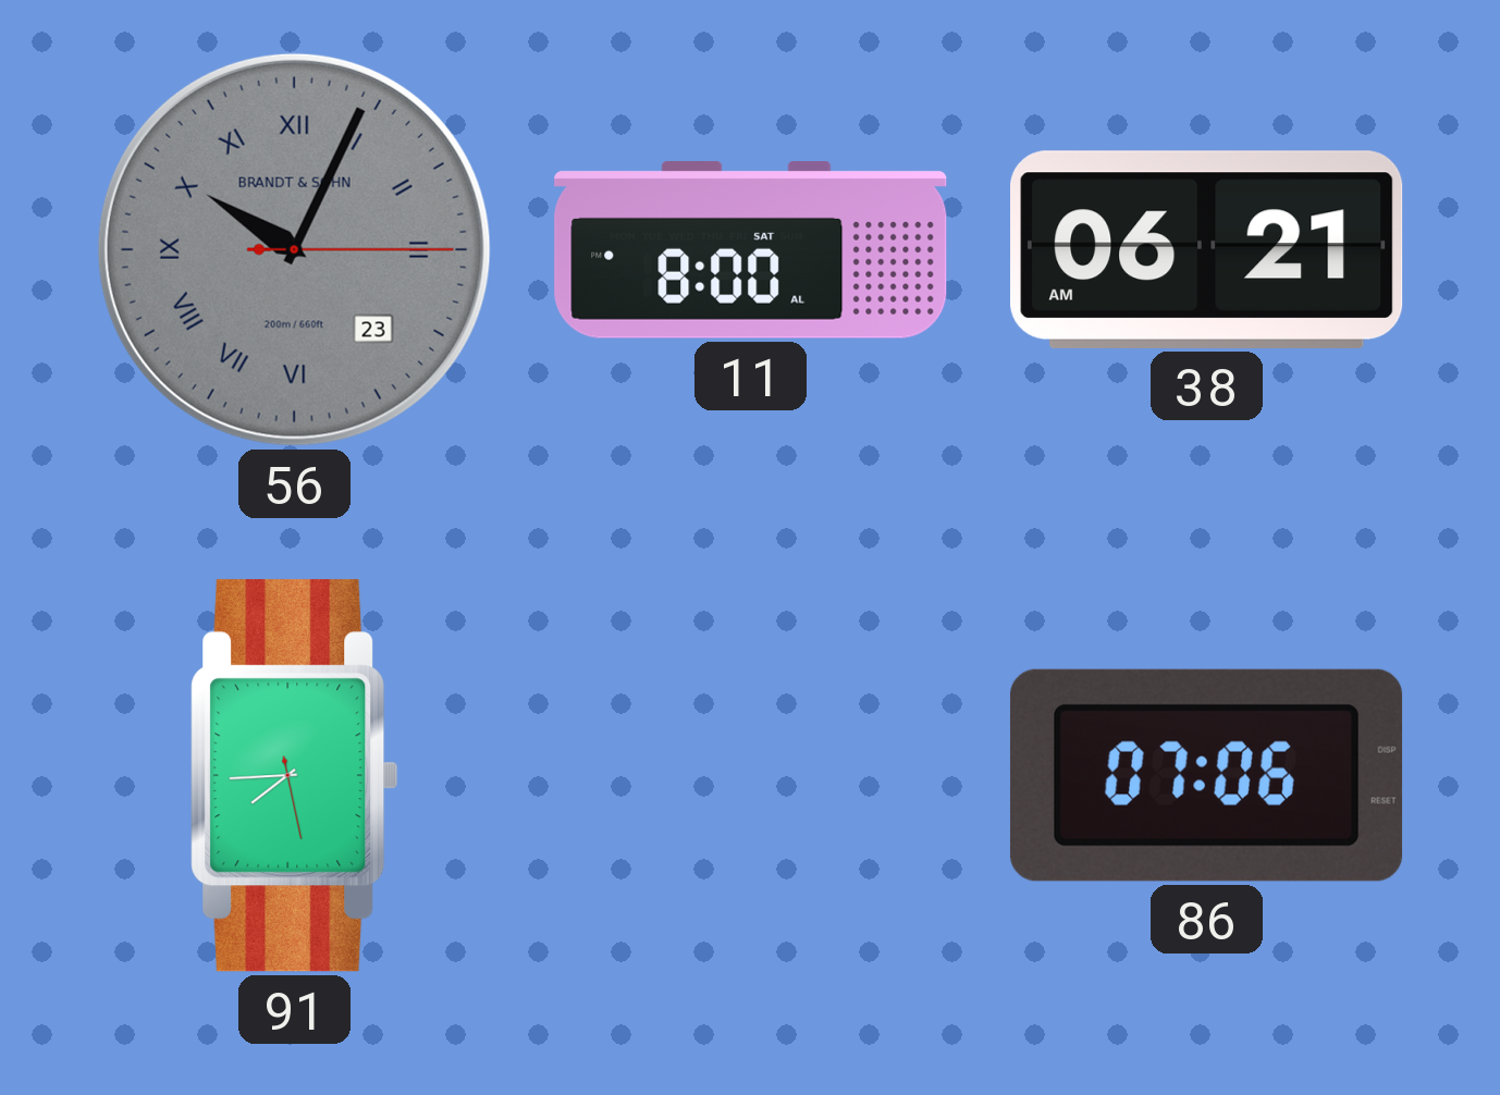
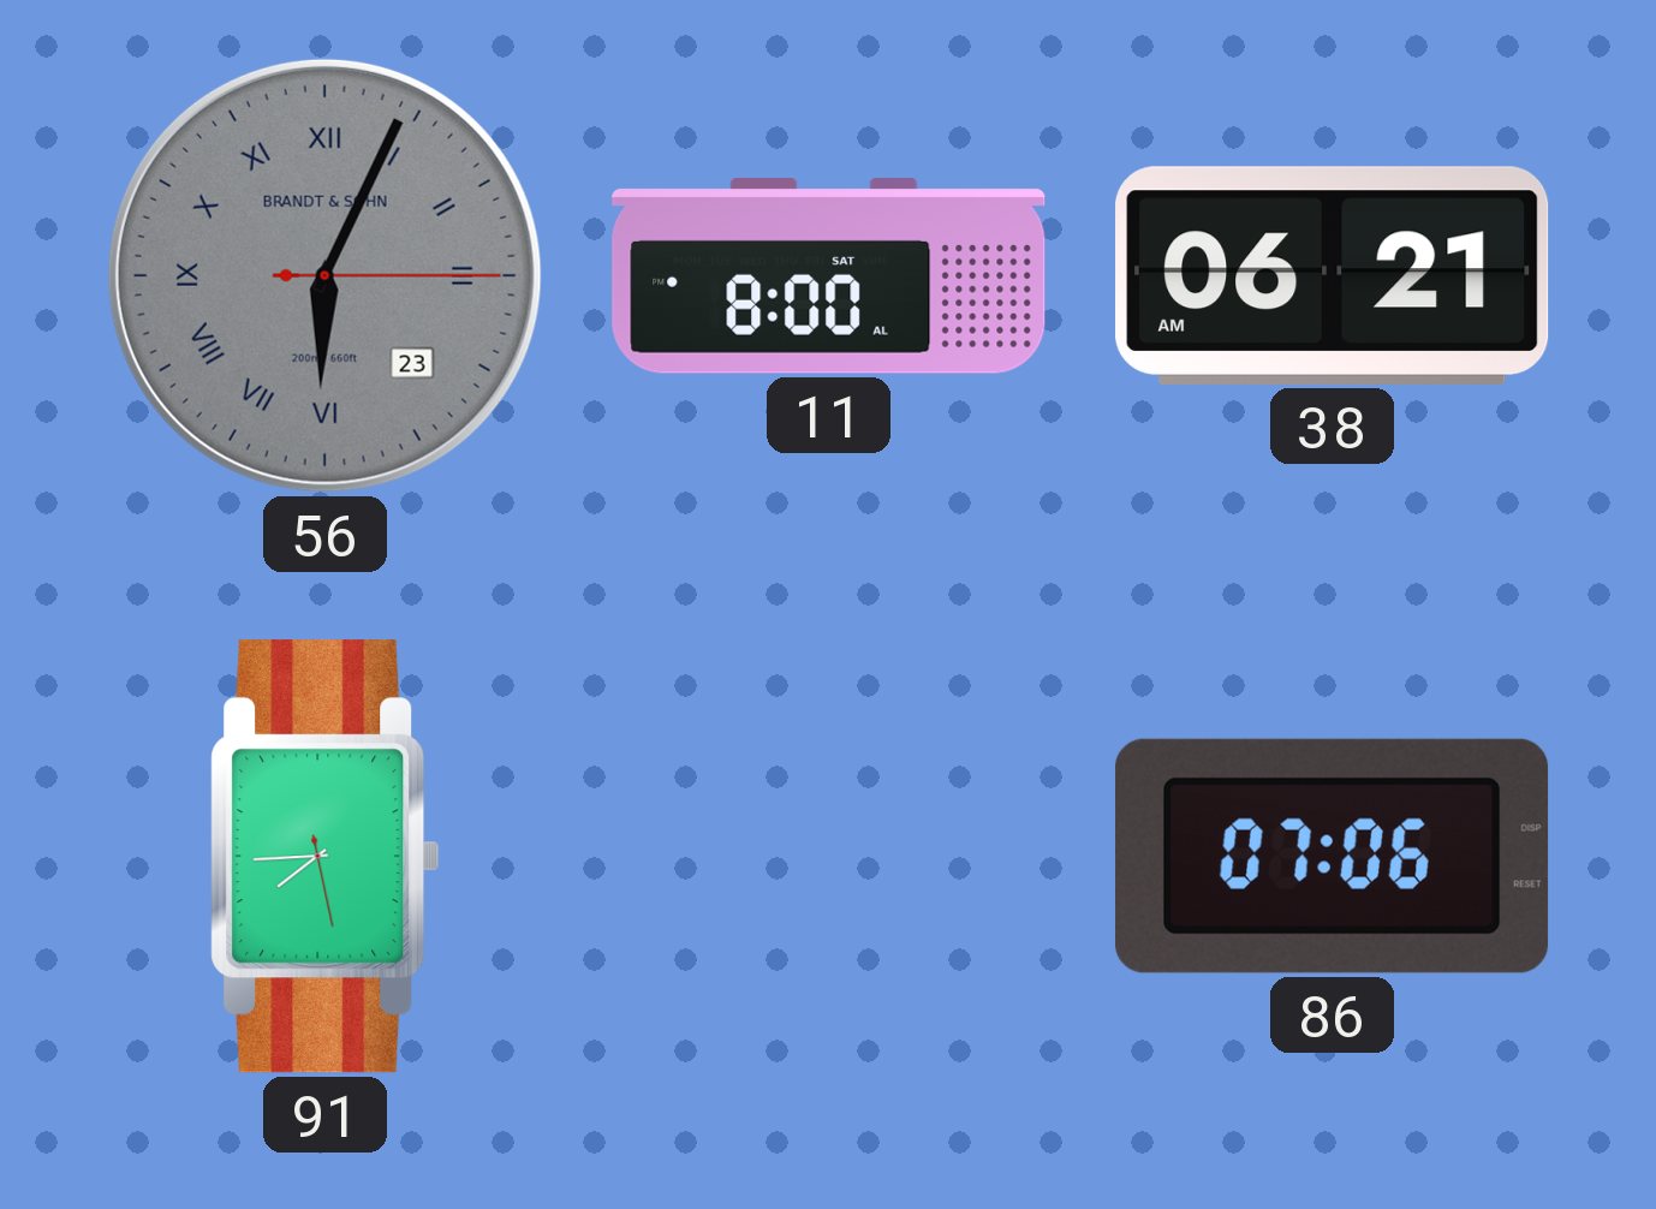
56: 10:04 -> 6:04 (324, 275)
